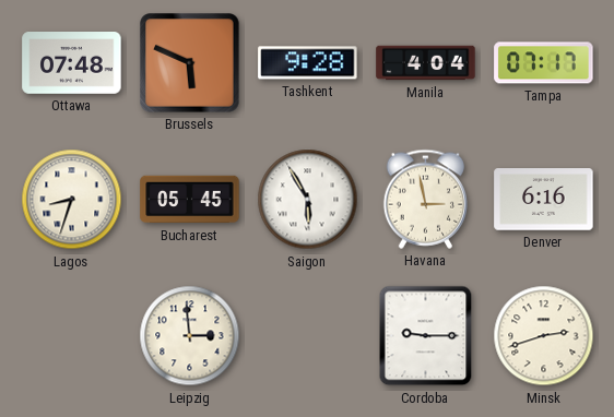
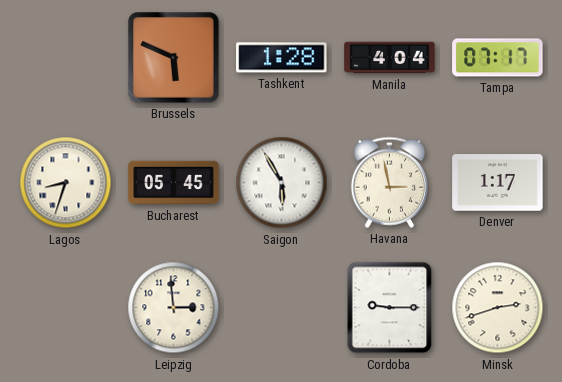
Ottawa: 07:48 -> none (72, 63)
Tashkent: 9:28 -> 1:28 (282, 58)
Denver: 6:16 -> 1:17 (498, 183)
